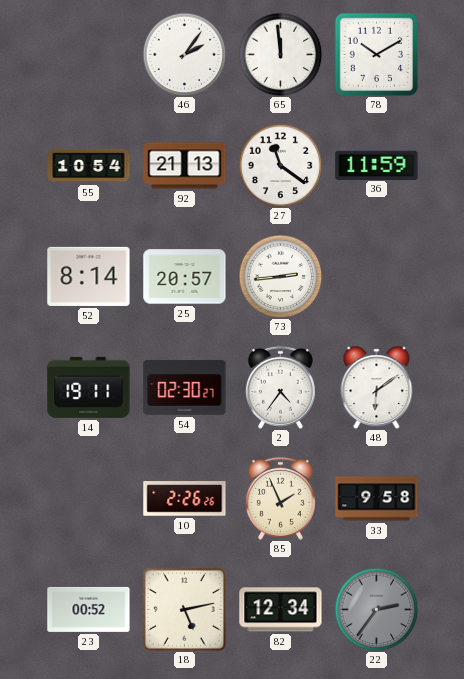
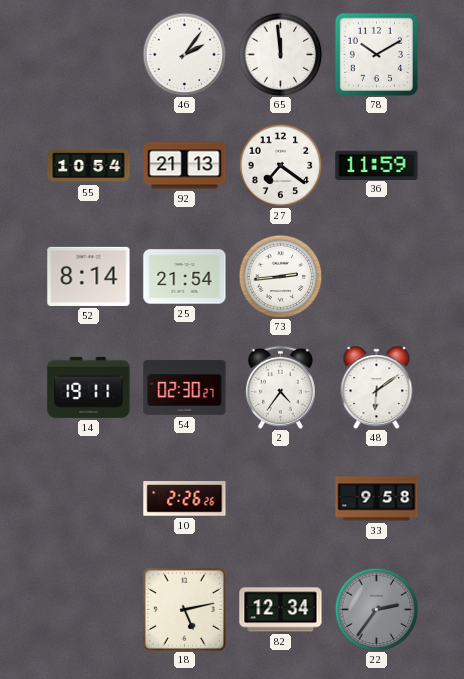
27: 11:21 -> 7:21 (280, 165)
25: 20:57 -> 21:54 (185, 277)
85: 1:56 -> none (280, 498)
23: 00:52 -> none (89, 609)
